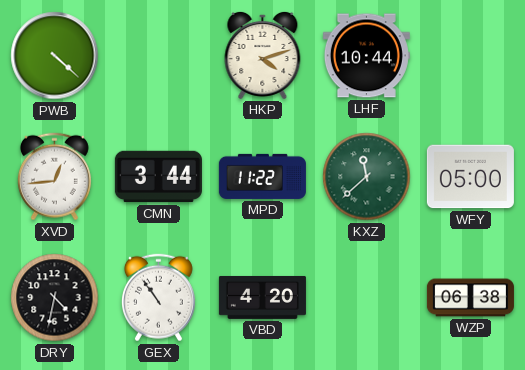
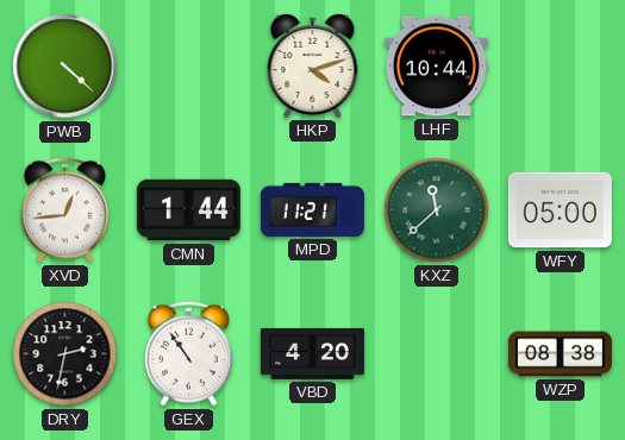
CMN: 3:44 -> 1:44 (188, 210)
MPD: 11:22 -> 11:21 (312, 209)
DRY: 4:32 -> 2:32 (65, 354)
WZP: 06:38 -> 08:38 (560, 354)
